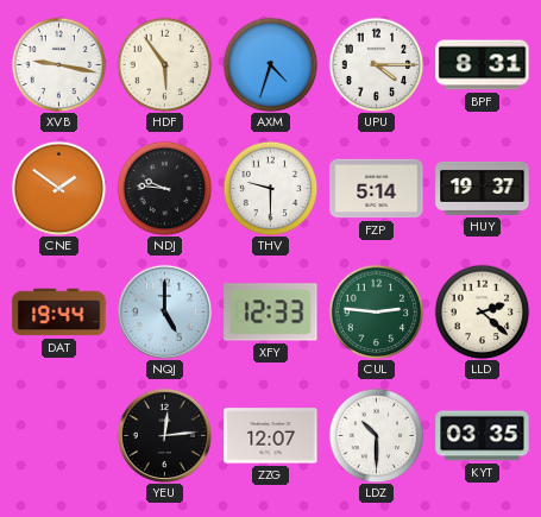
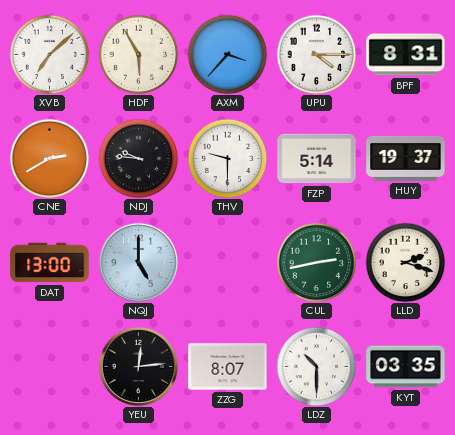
XVB: 9:17 -> 7:08 (49, 54)
HDF: 5:54 -> 5:55 (138, 54)
AXM: 4:33 -> 3:37 (227, 54)
CNE: 1:51 -> 2:40 (49, 158)
DAT: 19:44 -> 13:00 (50, 263)
XFY: 12:33 -> none (271, 313)
CUL: 2:46 -> 2:43 (316, 262)
LLD: 2:22 -> 2:18 (405, 262)
ZZG: 12:07 -> 8:07 (228, 367)
